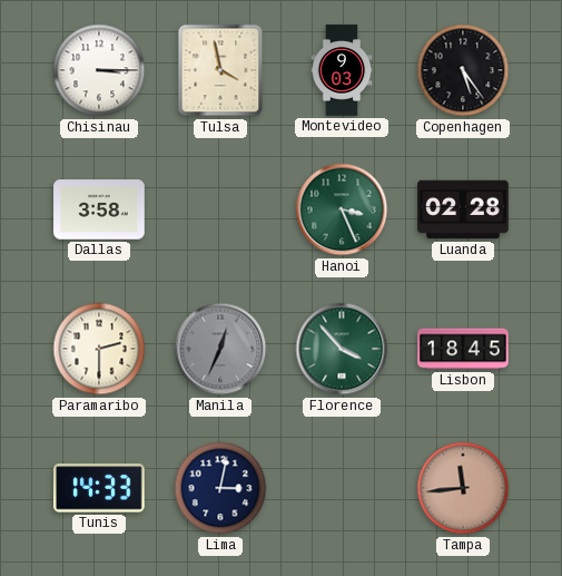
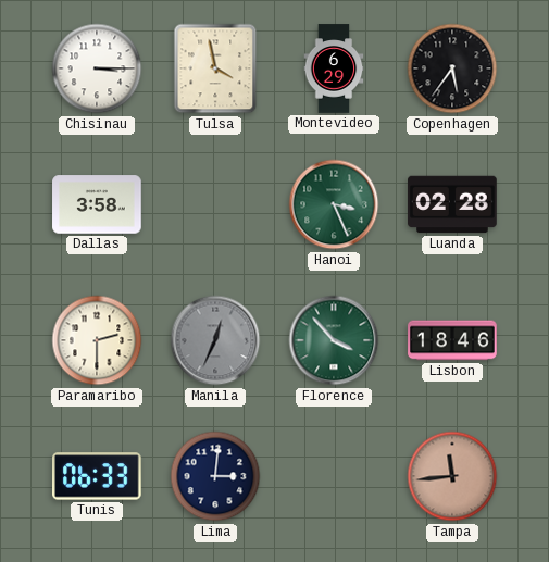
Montevideo: 9:03 -> 6:29 (334, 68)
Copenhagen: 5:24 -> 5:36 (452, 68)
Lisbon: 18:45 -> 18:46 (452, 340)
Tunis: 14:33 -> 06:33 (98, 476)
Lima: 3:02 -> 3:01 (215, 476)
